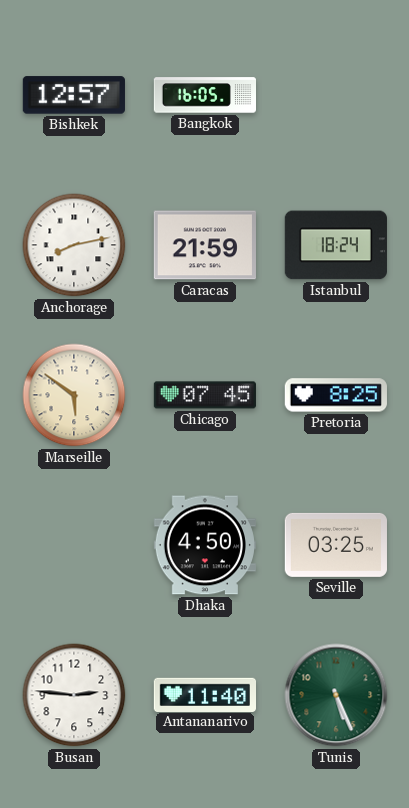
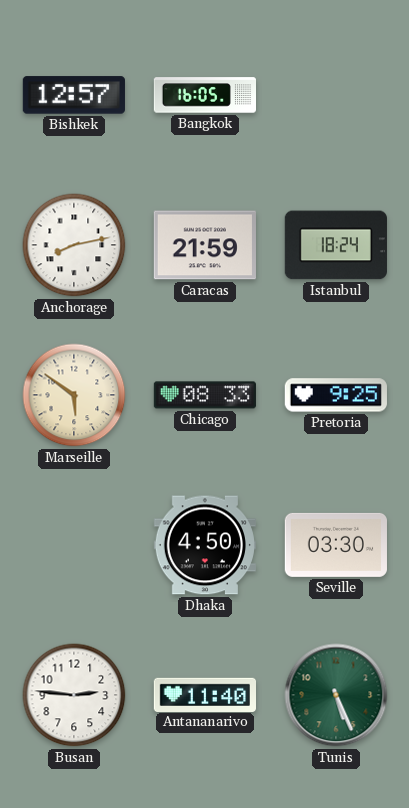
Chicago: 07:45 -> 08:33 (205, 395)
Pretoria: 8:25 -> 9:25 (336, 395)
Seville: 03:25 -> 03:30 (336, 545)
